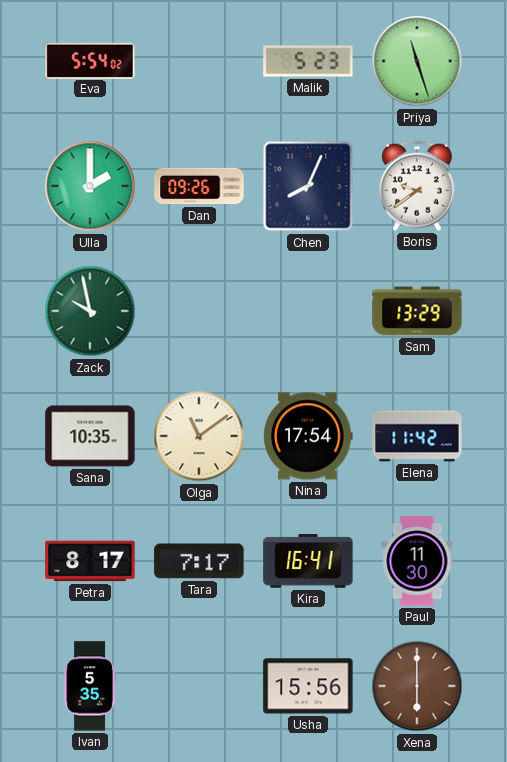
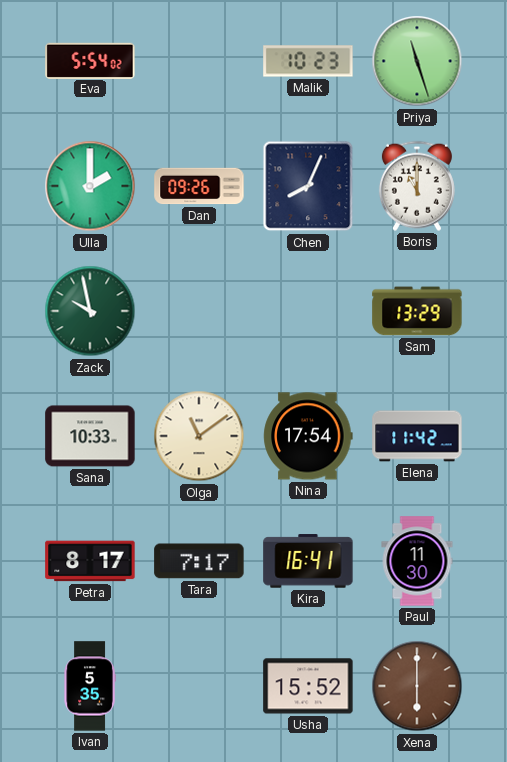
Malik: 5:23 -> 10:23 (308, 61)
Boris: 9:39 -> 11:00 (417, 186)
Sana: 10:35 -> 10:33 (90, 436)
Usha: 15:56 -> 15:52 (308, 686)
